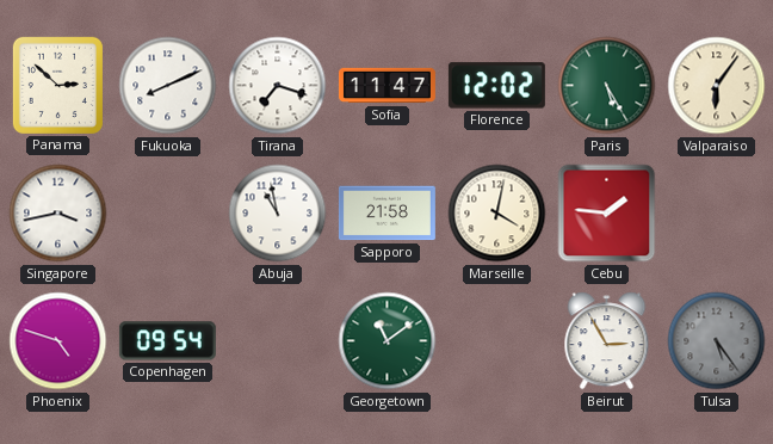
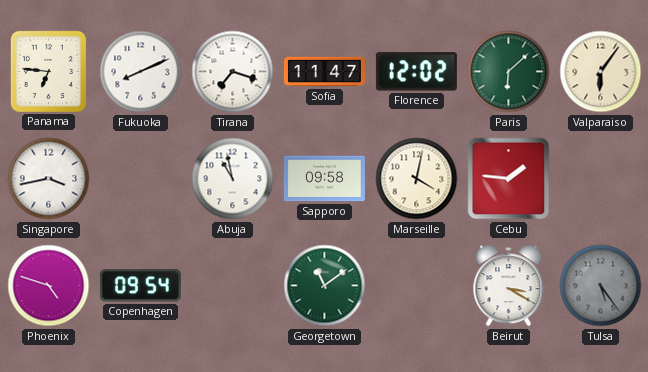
Panama: 2:52 -> 6:46 (48, 71)
Paris: 5:25 -> 6:08 (509, 72)
Sapporo: 21:58 -> 09:58 (324, 179)
Beirut: 2:55 -> 3:20 (509, 286)
